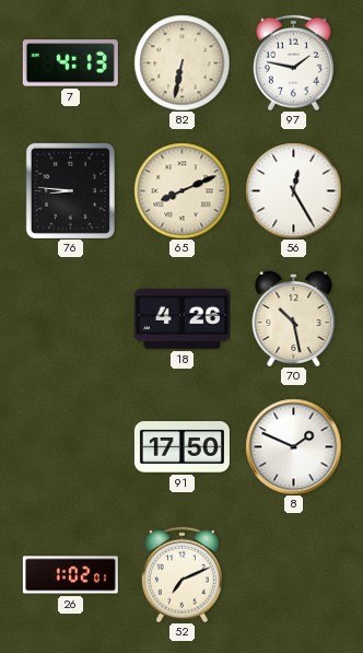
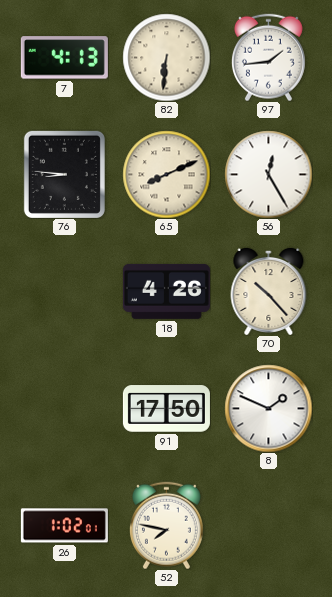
82: 6:32 -> 6:31 (166, 57)
97: 1:47 -> 1:44 (268, 57)
70: 10:28 -> 10:23 (269, 291)
52: 7:11 -> 7:47 (166, 525)
